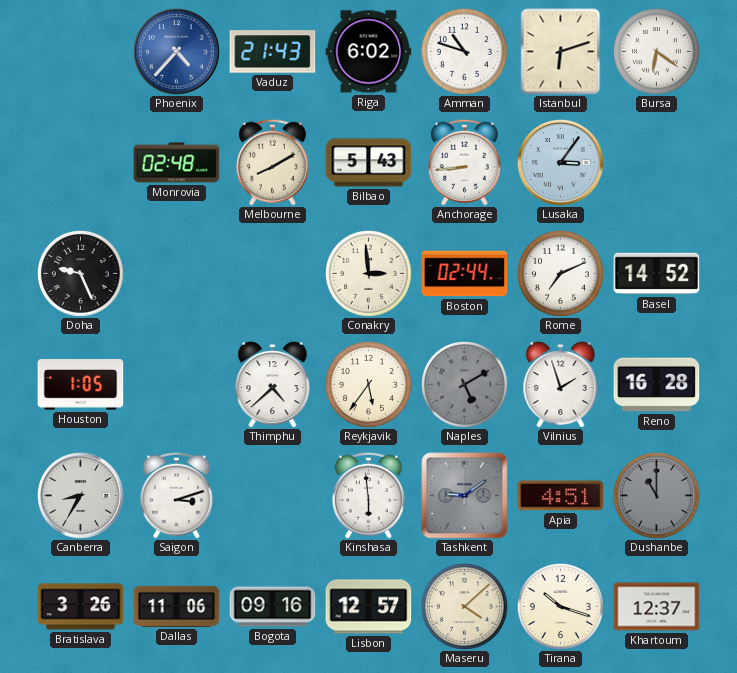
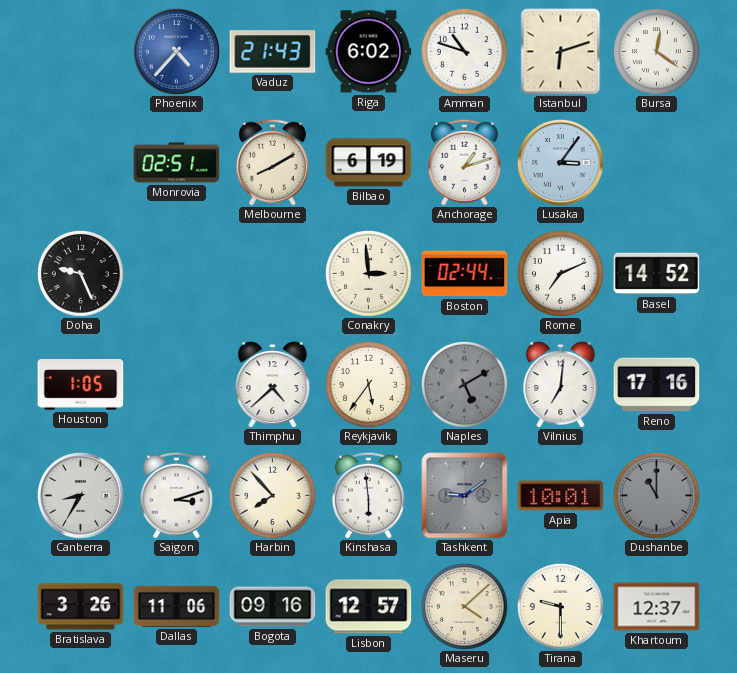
Bursa: 6:21 -> 12:21 (657, 52)
Monrovia: 02:48 -> 02:51 (177, 163)
Bilbao: 5:43 -> 6:19 (369, 163)
Anchorage: 8:44 -> 1:12 (464, 162)
Vilnius: 1:57 -> 7:01 (561, 385)
Reno: 16:28 -> 17:16 (657, 385)
Harbin: none -> 7:53 (273, 496)
Apia: 4:51 -> 10:01 (561, 496)
Tirana: 10:18 -> 9:30 (561, 607)
